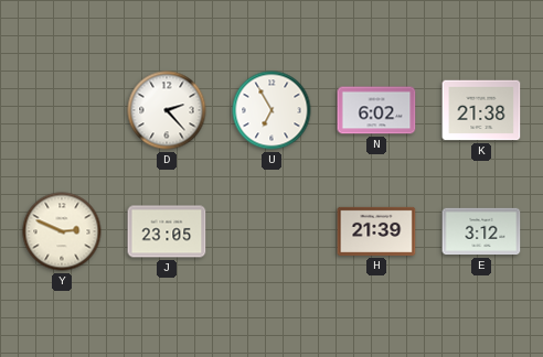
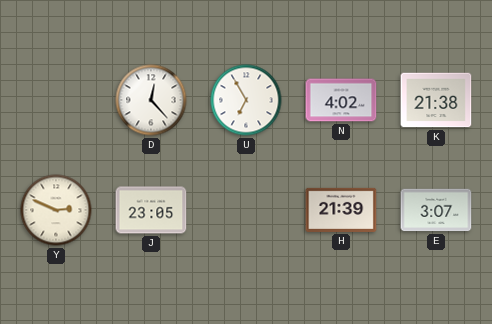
D: 2:23 -> 12:23 (151, 100)
N: 6:02 -> 4:02 (341, 100)
E: 3:12 -> 3:07 (436, 210)
